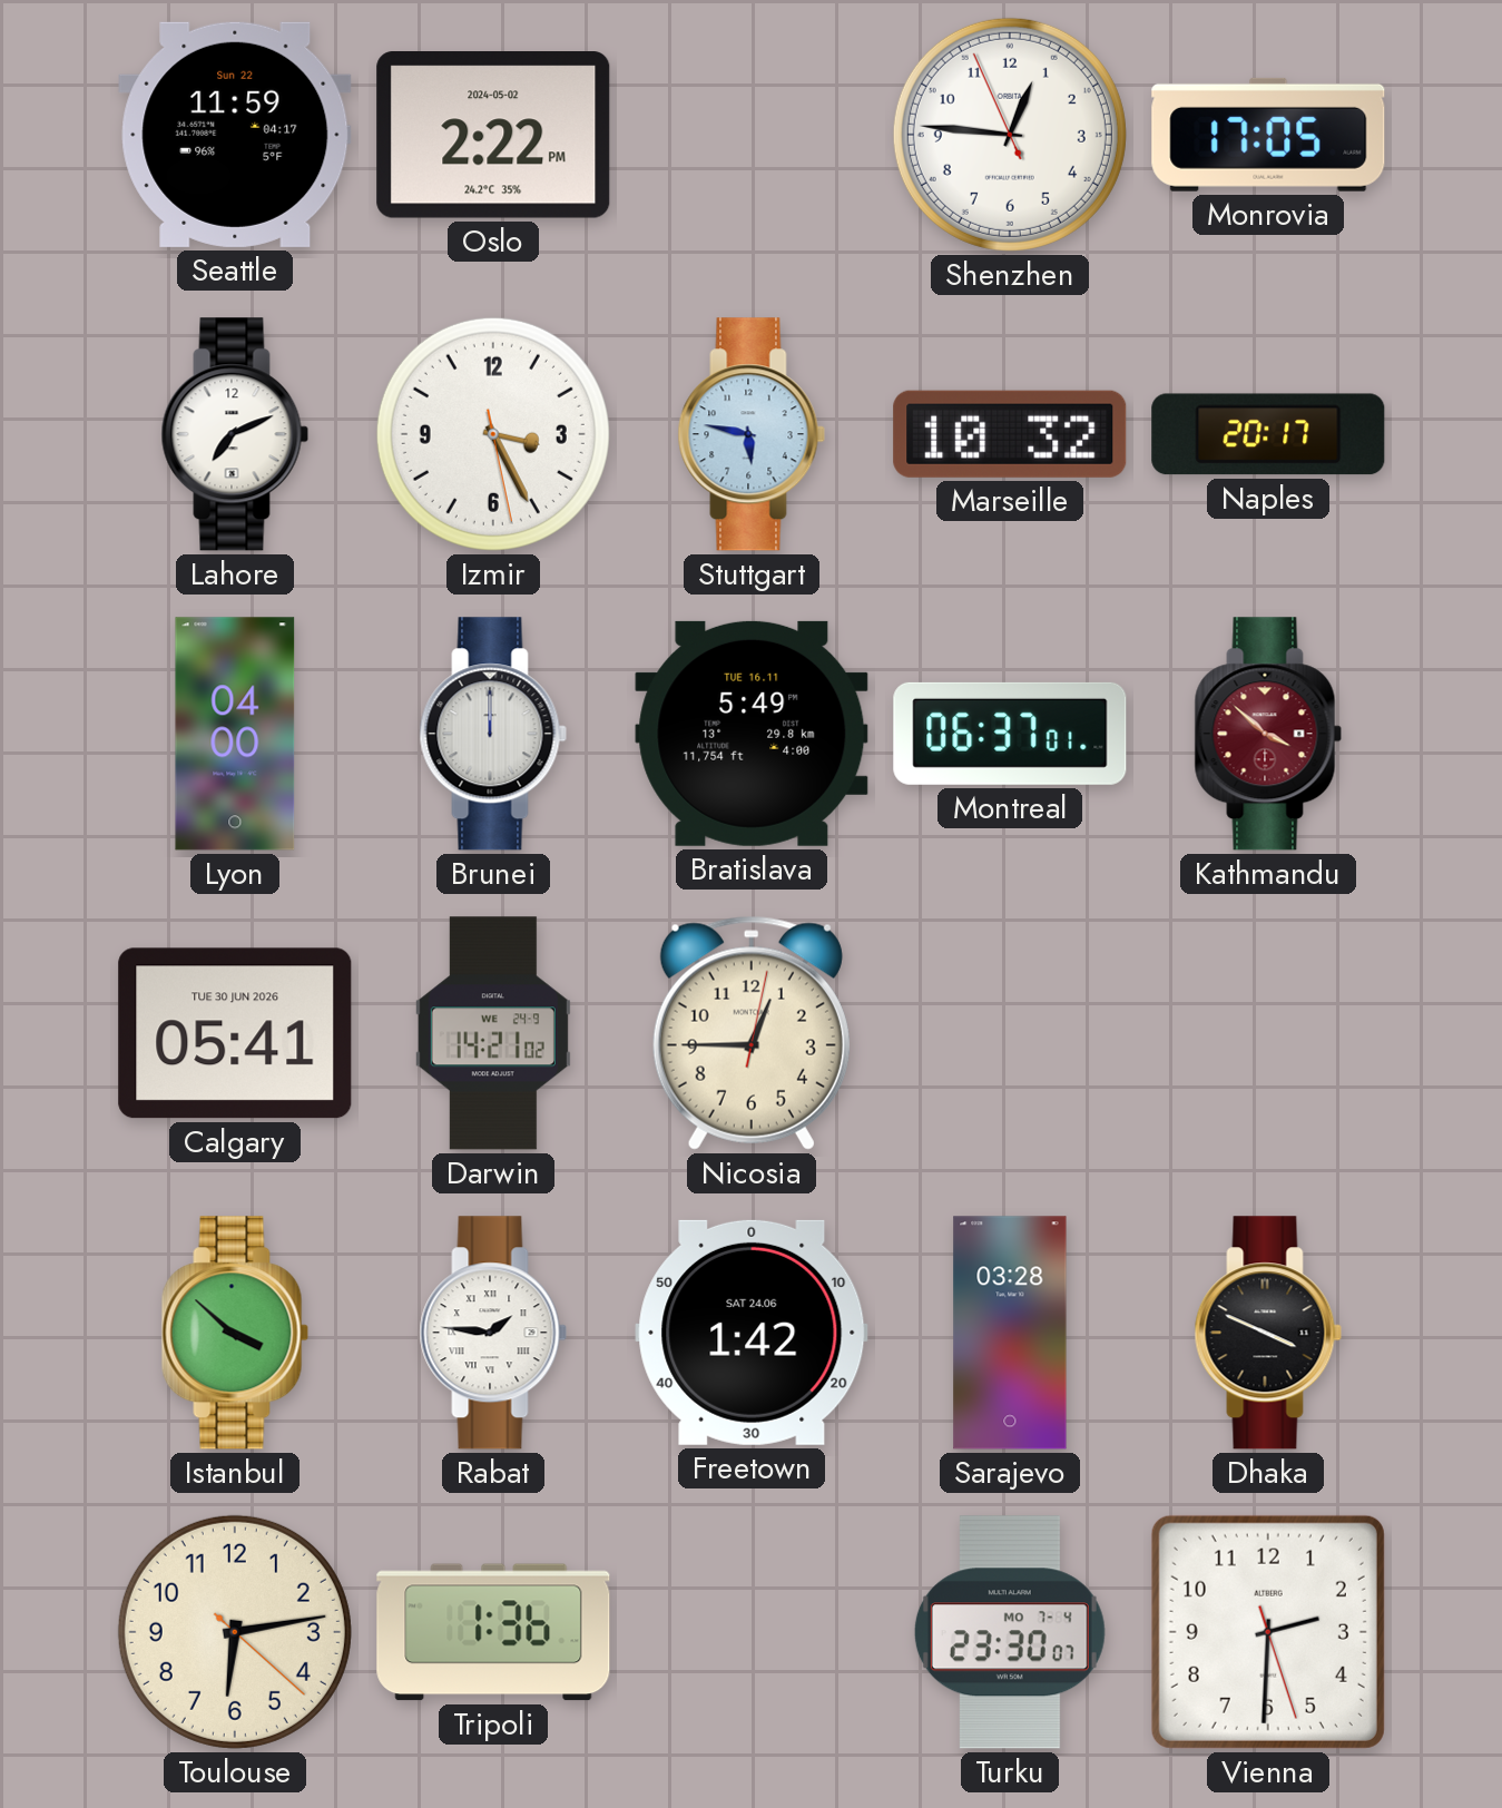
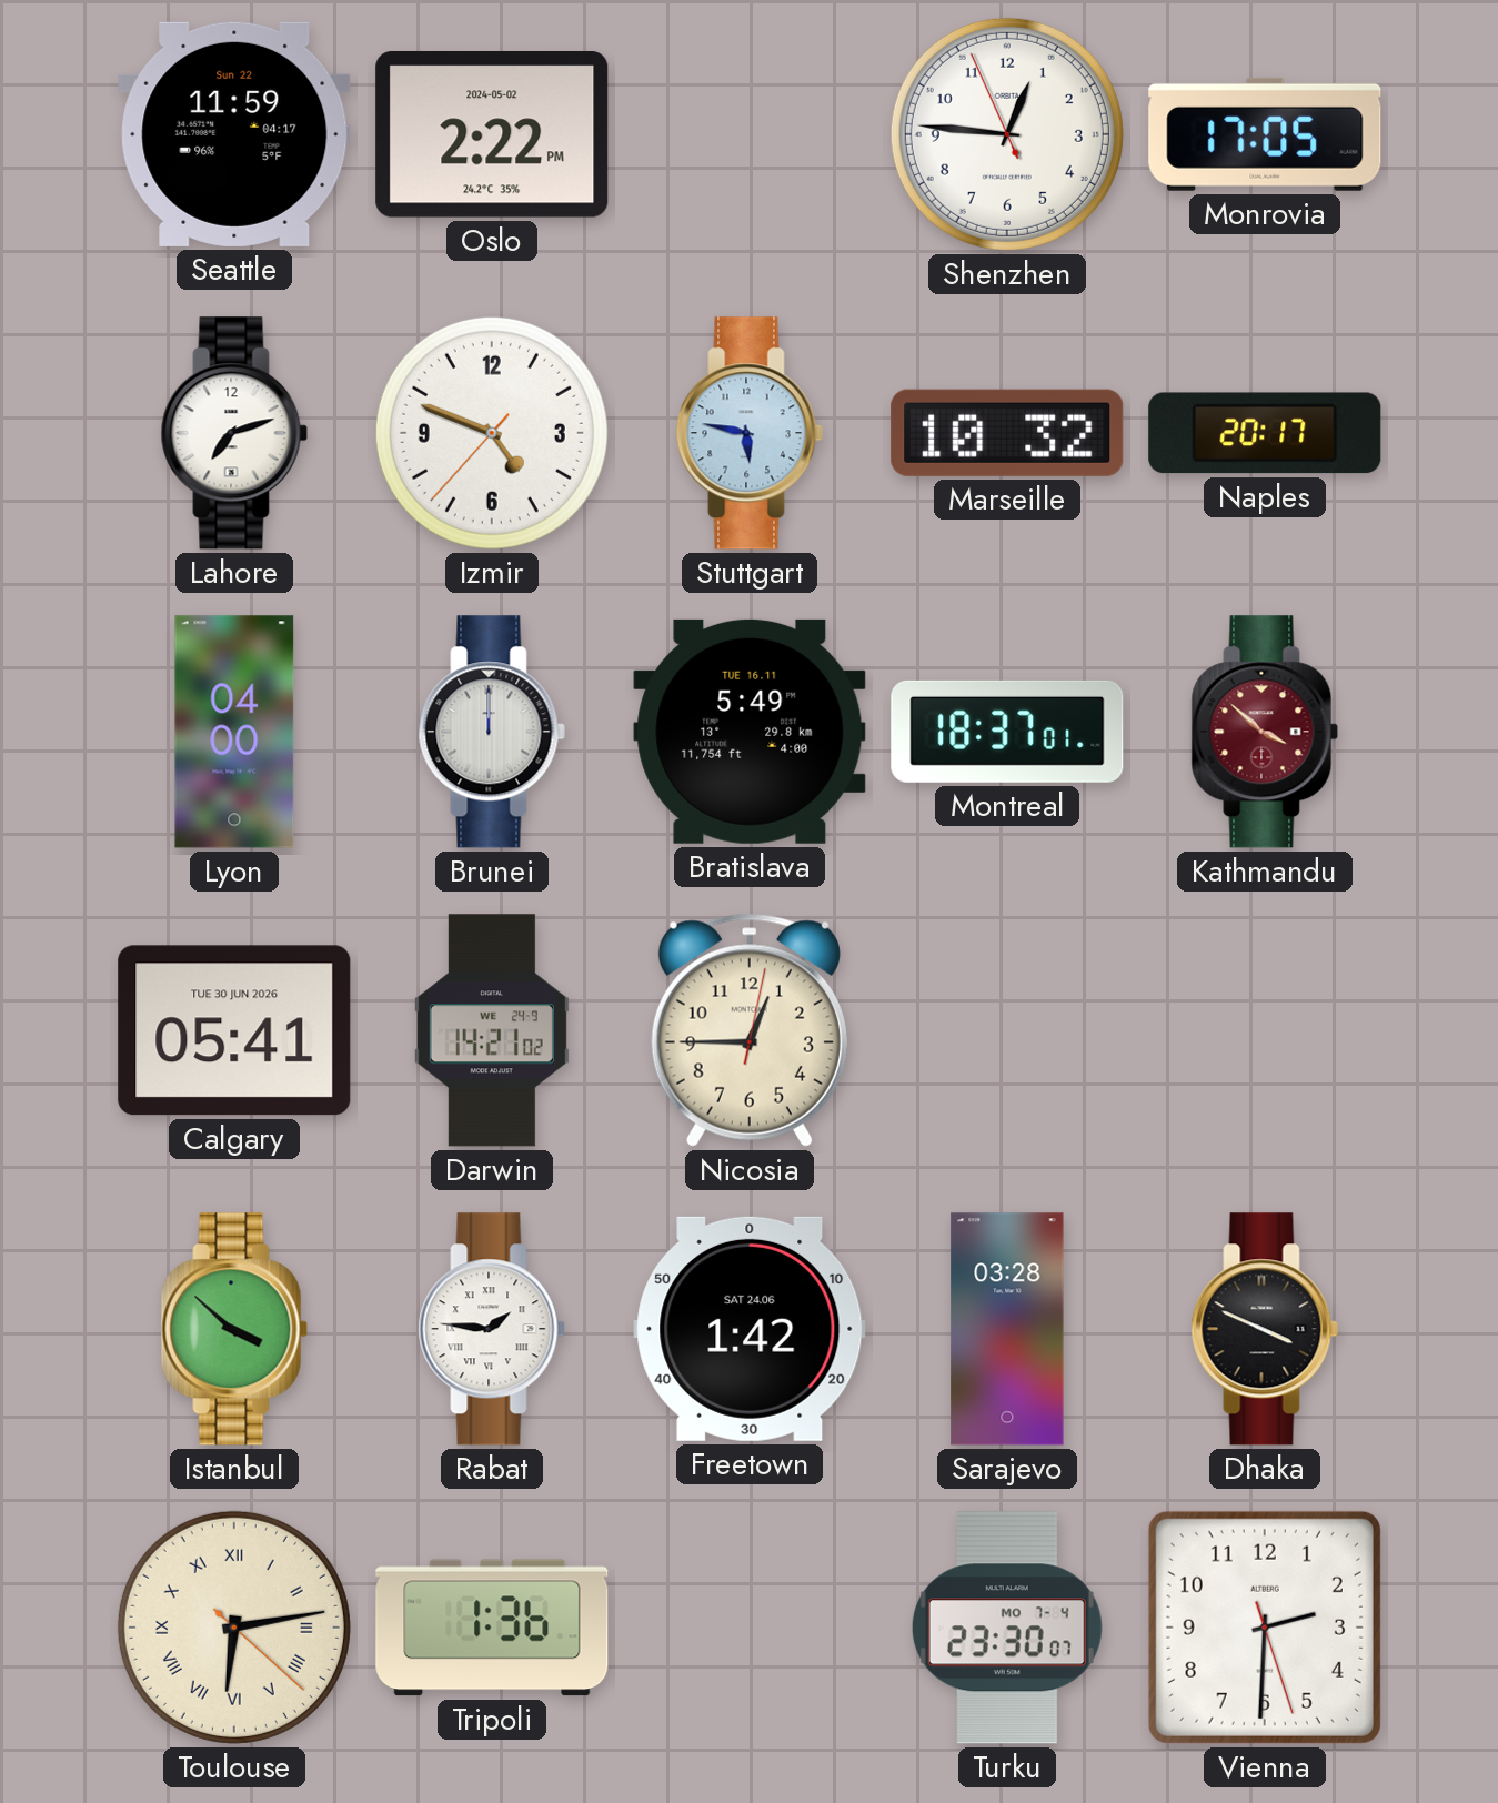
Lahore: 7:11 -> 7:12 (234, 433)
Izmir: 3:25 -> 4:48 (492, 433)
Montreal: 06:37 -> 18:37 (1007, 732)
Toulouse numerals: Arabic -> Roman (234, 1628)
